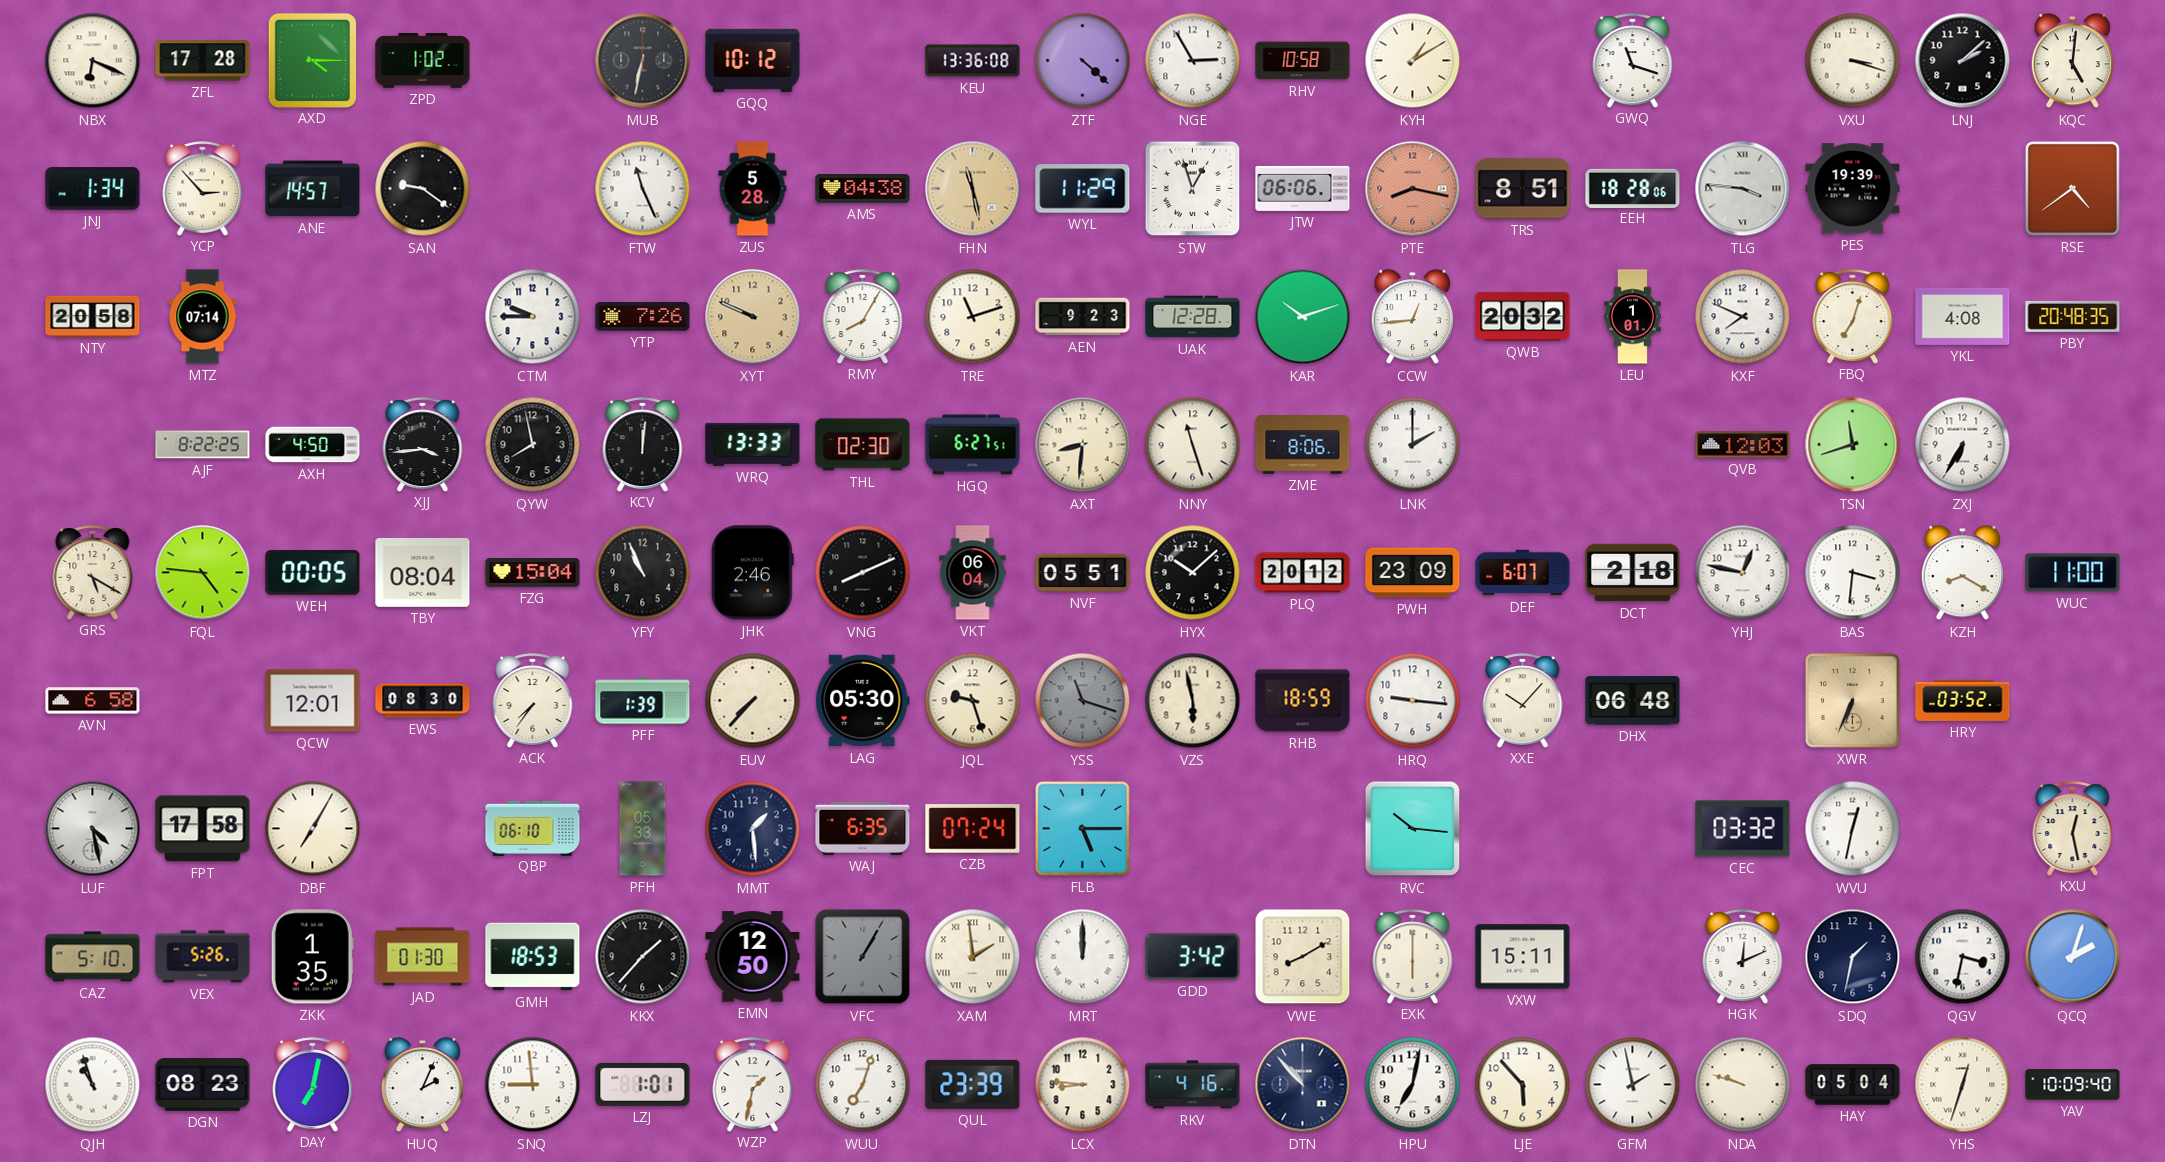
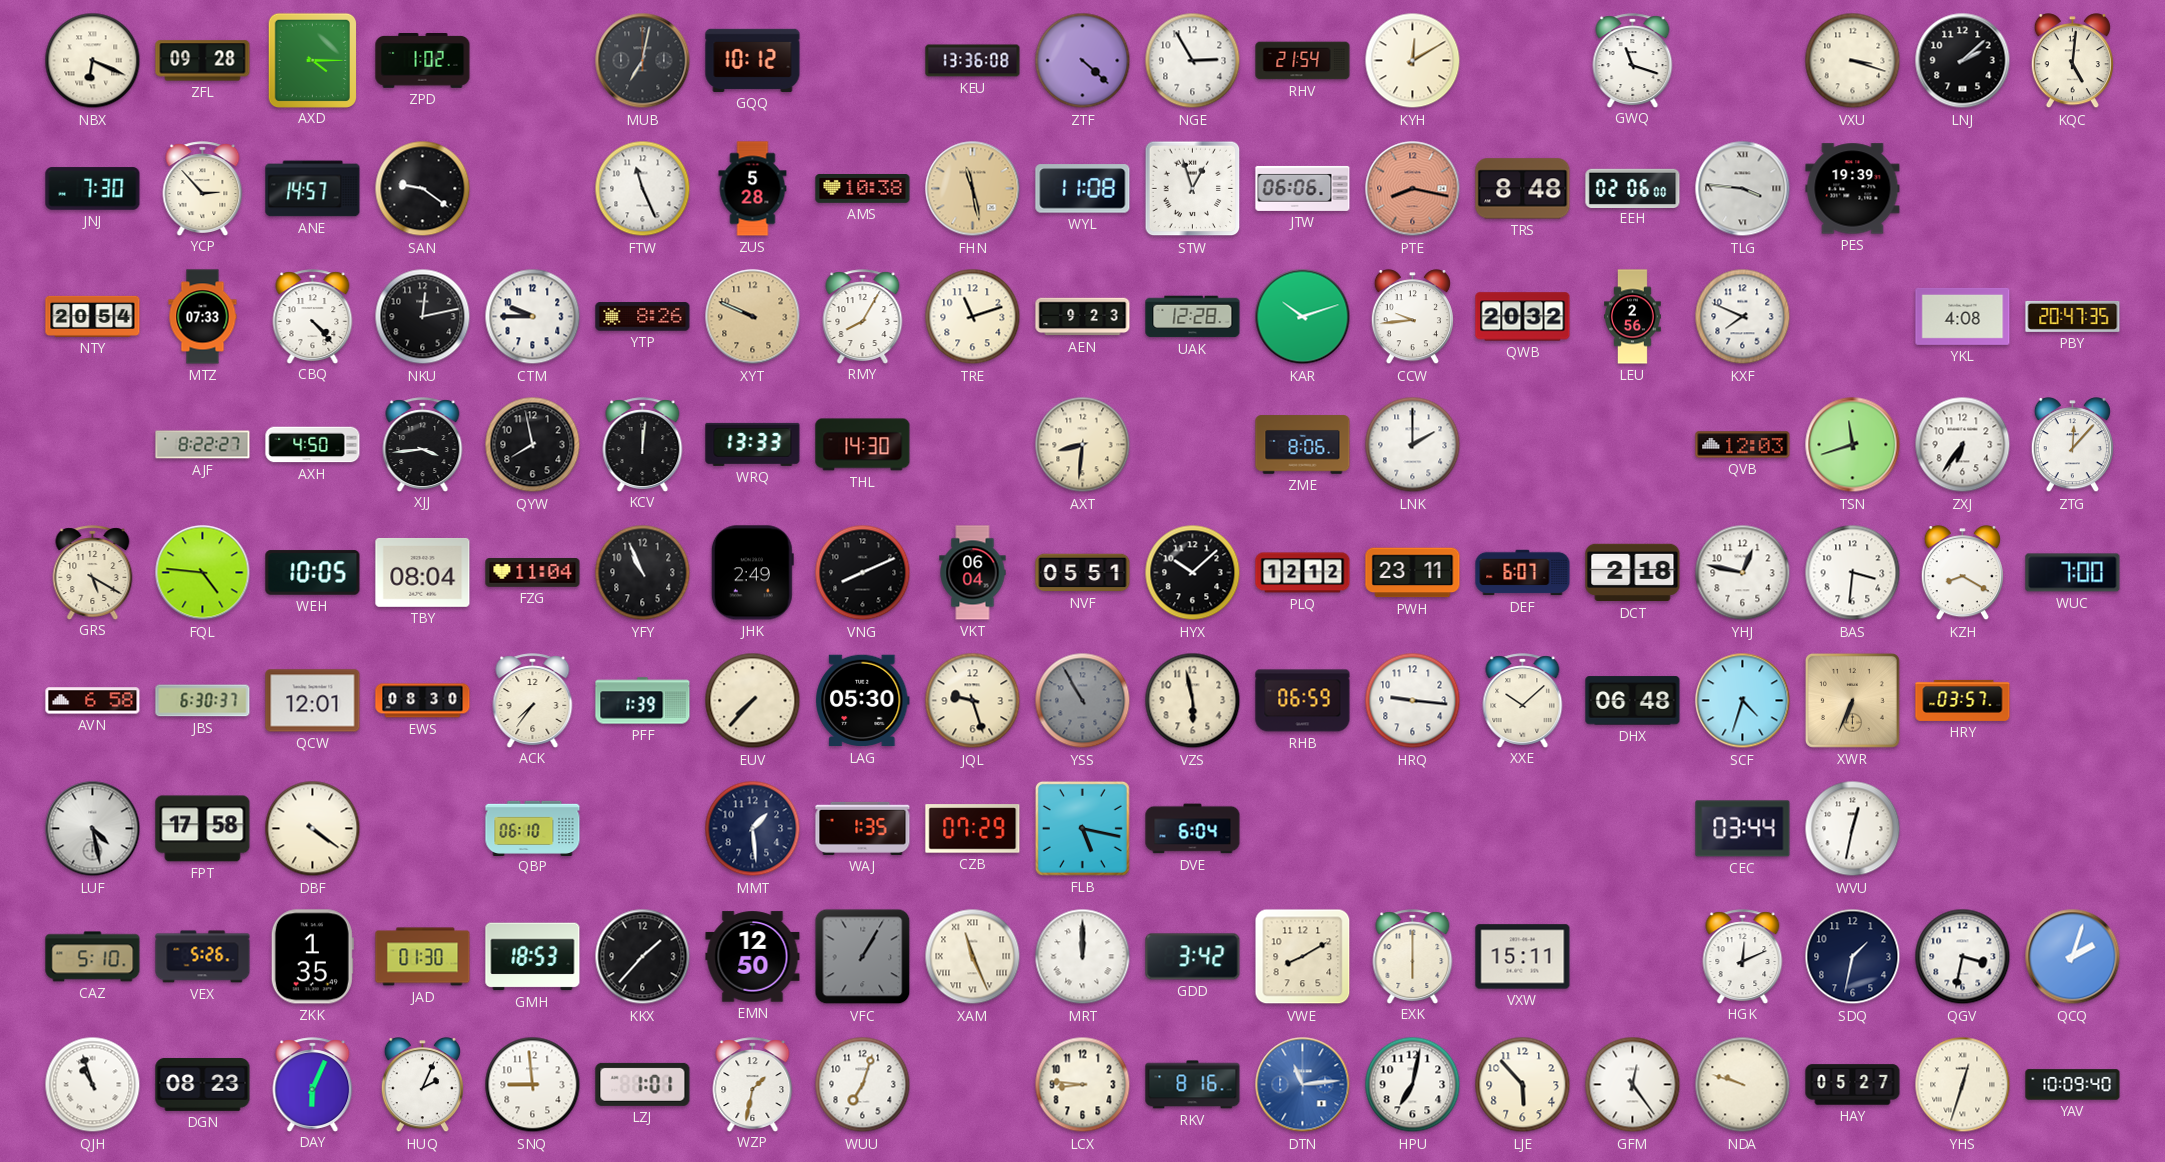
ZFL: 17:28 -> 09:28 (203, 61)
MUB: 6:32 -> 7:02 (643, 61)
RHV: 10:58 -> 21:54 (1303, 61)
KYH: 1:10 -> 12:10 (1413, 61)
JNJ: 1:34 -> 7:30 (93, 189)
AMS: 04:38 -> 10:38 (863, 189)
WYL: 11:29 -> 11:08 (1083, 189)
TRS: 8:51 -> 8:48 (1523, 189)
EEH: 18:28 -> 02:06 (1633, 188)
RSE: 4:39 -> none (2072, 188)
NTY: 20:58 -> 20:54 (93, 316)
MTZ: 07:14 -> 07:33 (203, 317)
CBQ: none -> 4:23 (313, 316)
NKU: none -> 12:13 (423, 317)
YTP: 7:26 -> 8:26 (643, 317)
CCW: 12:44 -> 9:44 (1412, 317)
LEU: 1:01 -> 2:56 (1633, 317)
FBQ: 7:03 -> none (1853, 316)
PBY: 20:48 -> 20:47 (2073, 316)
AJF: 8:22:25 -> 8:22:27 (203, 445)
THL: 02:30 -> 14:30 (863, 445)
HGQ: 6:27 -> none (973, 445)
NNY: 11:27 -> none (1193, 445)
ZXJ: 6:35 -> 6:36 (1963, 445)
ZTG: none -> 12:07 (2072, 445)
WEH: 00:05 -> 10:05 (313, 573)
FZG: 15:04 -> 11:04 (533, 573)
JHK: 2:46 -> 2:49 (752, 573)
PLQ: 20:12 -> 12:12 (1303, 573)
PWH: 23:09 -> 23:11 (1413, 573)
WUC: 11:00 -> 7:00 (2073, 573)
JBS: none -> 6:30 (203, 701)
YSS: 11:18 -> 10:55 (1083, 701)
RHB: 18:59 -> 06:59 (1303, 701)
XXE: 10:07 -> 10:08 (1523, 700)
SCF: none -> 4:33 (1743, 701)
HRY: 03:52 -> 03:57 (1963, 700)
DBF: 7:05 -> 4:21 (313, 829)
PFH: 05:33 -> none (643, 829)
WAJ: 6:35 -> 1:35 (863, 828)
CZB: 07:24 -> 07:29 (973, 829)
FLB: 5:15 -> 5:17 (1082, 828)
DVE: none -> 6:04 (1193, 829)
RVC: 10:16 -> none (1413, 829)
CEC: 03:32 -> 03:44 (1743, 829)
KXU: 12:28 -> none (2073, 828)
XAM: 1:59 -> 11:26 (973, 957)
DAY: 7:02 -> 6:04 (313, 1084)
QUL: 23:39 -> none (973, 1084)
RKV: 4:16 -> 8:16 (1193, 1085)
DTN: 10:53 -> 11:14 (1303, 1085)
DTN dial: navy -> blue (1303, 1085)
GFM: 1:58 -> 12:24 (1633, 1085)
HAY: 05:04 -> 05:27 (1853, 1085)
